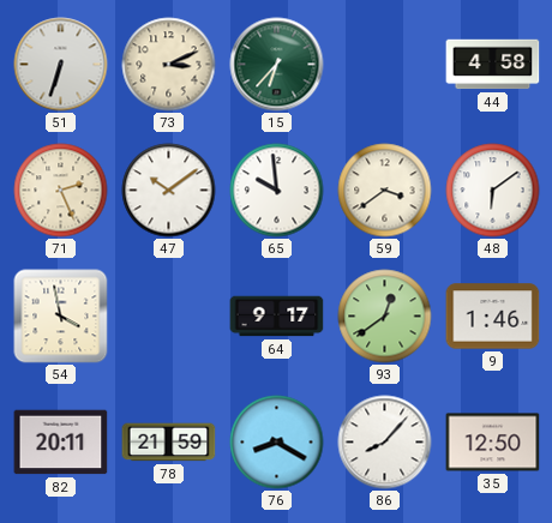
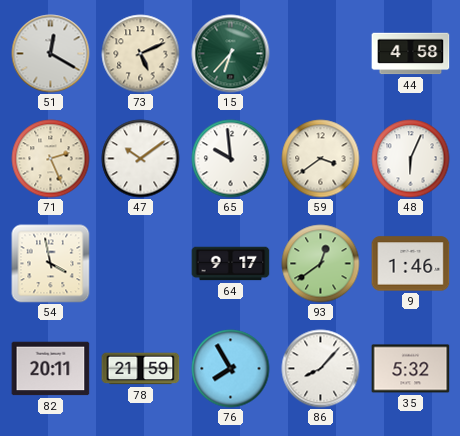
51: 6:33 -> 12:20 (51, 54)
73: 3:11 -> 5:11 (141, 54)
48: 6:09 -> 6:04 (411, 159)
76: 8:20 -> 7:55 (231, 369)
35: 12:50 -> 5:32 (411, 369)
